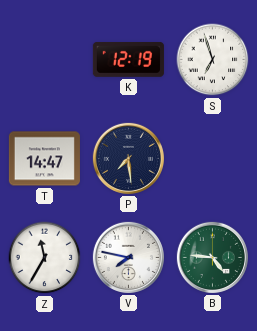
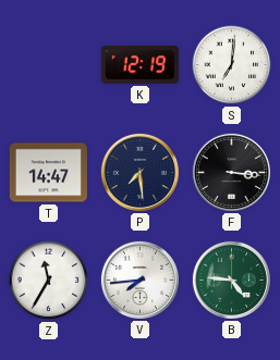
S: 6:57 -> 7:01 (232, 65)
F: none -> 3:16 (231, 172)
V: 7:47 -> 7:44 (139, 280)
